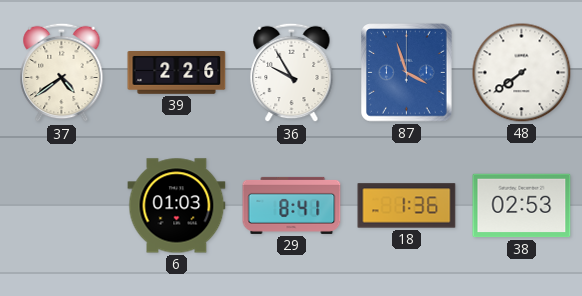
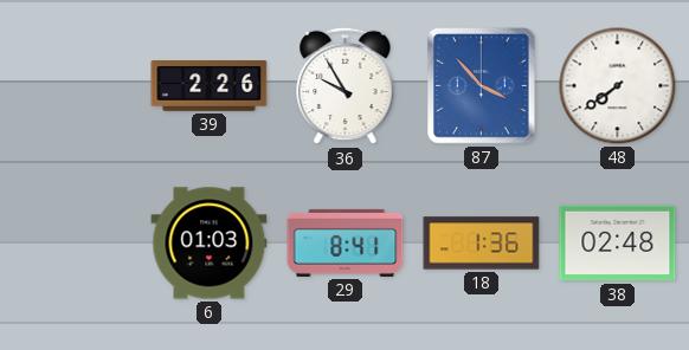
37: 4:39 -> none (62, 73)
87: 3:57 -> 3:53 (482, 86)
38: 02:53 -> 02:48 (618, 244)
